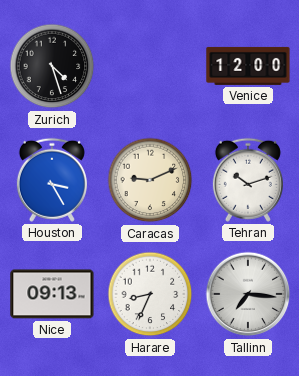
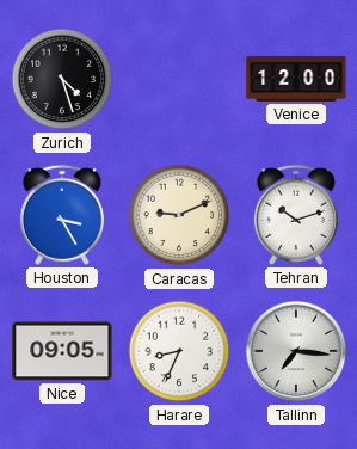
Nice: 09:13 -> 09:05 (62, 351)
